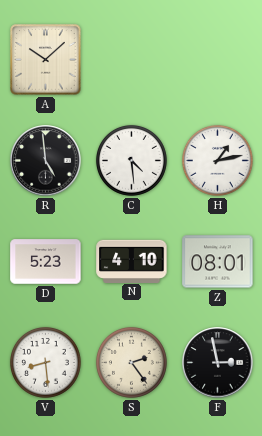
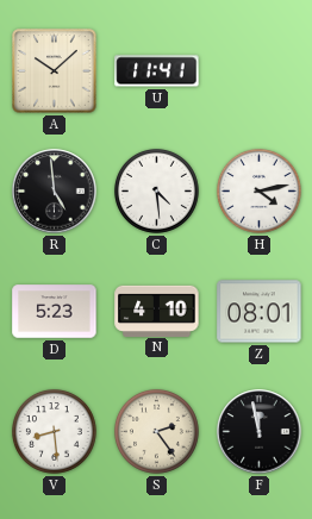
U: none -> 11:41 (157, 71)
H: 1:13 -> 4:13 (258, 190)
F: 2:58 -> 11:58 (260, 432)
